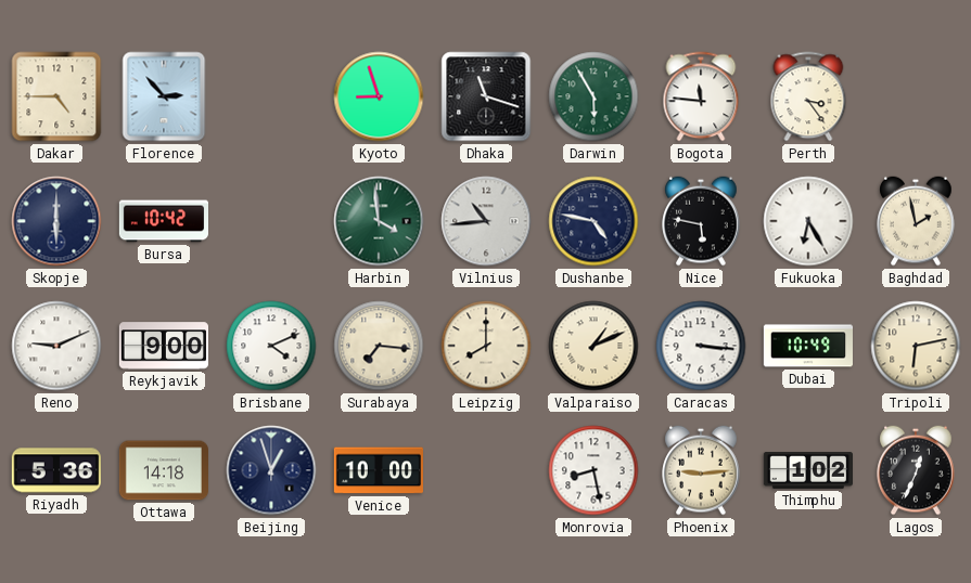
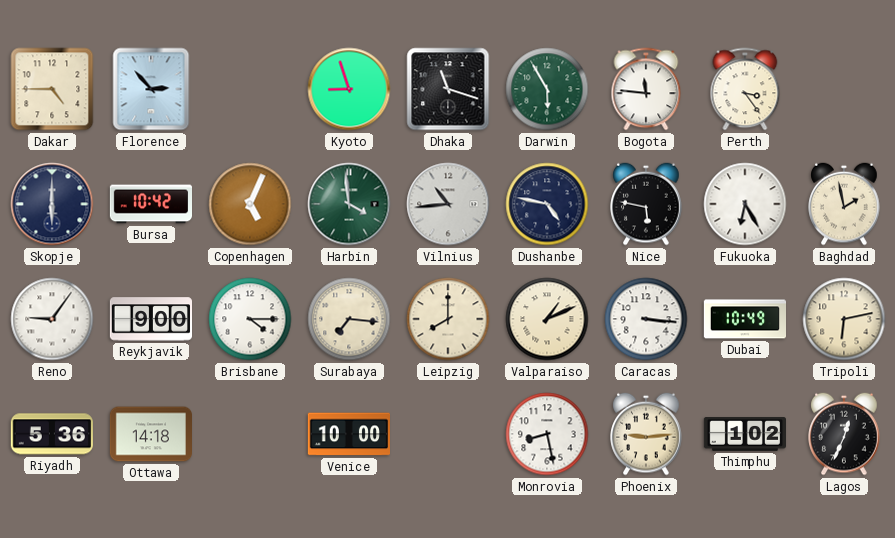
Copenhagen: none -> 5:04 (250, 204)
Reno: 9:11 -> 9:06 (52, 319)
Brisbane: 4:11 -> 4:15 (250, 319)
Beijing: 12:57 -> none (271, 470)
